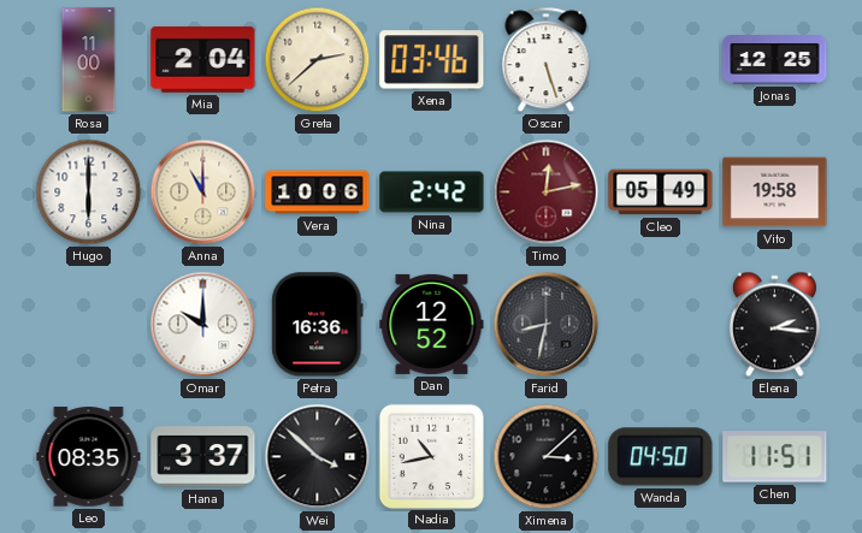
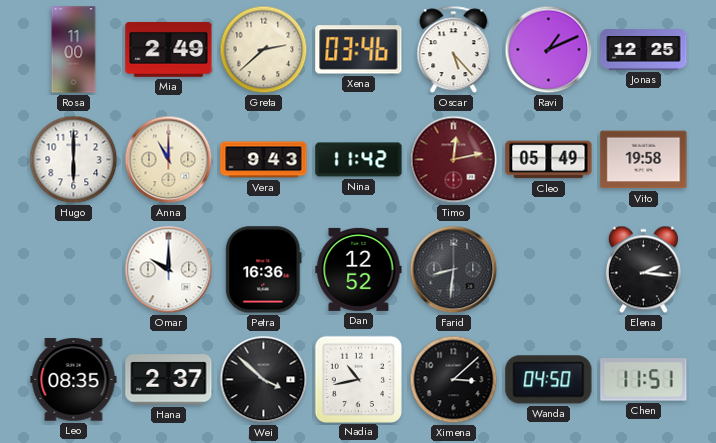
Mia: 2:04 -> 2:49 (169, 49)
Oscar: 5:27 -> 5:23 (454, 50)
Ravi: none -> 1:11 (549, 50)
Vera: 10:06 -> 9:43 (264, 160)
Nina: 2:42 -> 11:42 (359, 160)
Farid: 8:32 -> 8:31 (454, 270)
Hana: 3:37 -> 2:37 (169, 380)
